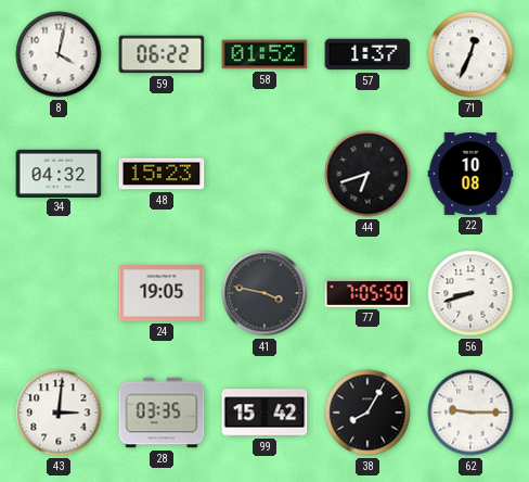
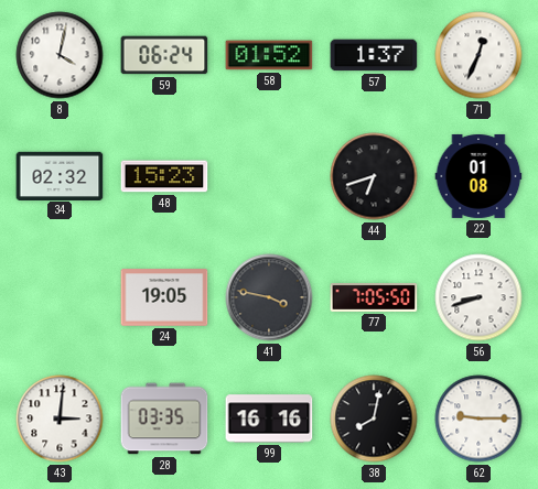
59: 06:22 -> 06:24 (164, 55)
34: 04:32 -> 02:32 (60, 175)
22: 10:08 -> 01:08 (478, 176)
99: 15:42 -> 16:16 (269, 419)
38: 8:05 -> 8:02 (374, 419)
